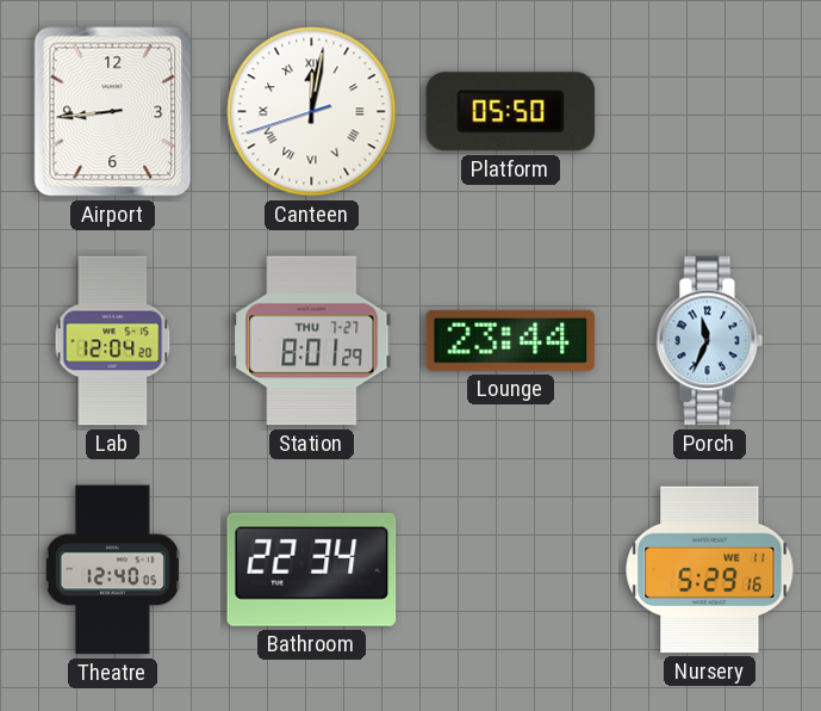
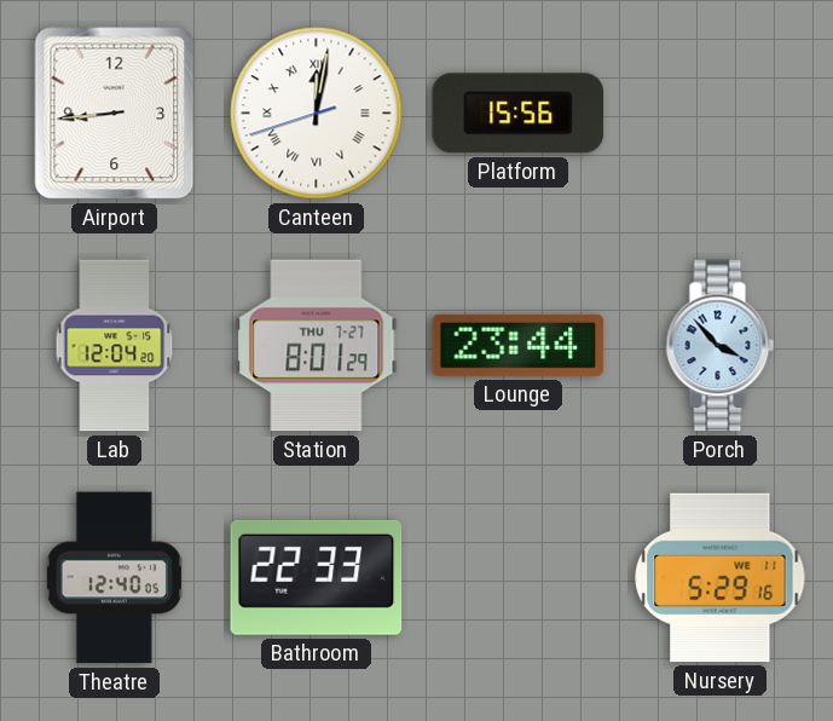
Platform: 05:50 -> 15:56 (519, 114)
Porch: 11:34 -> 3:53 (721, 346)
Bathroom: 22:34 -> 22:33 (317, 577)
